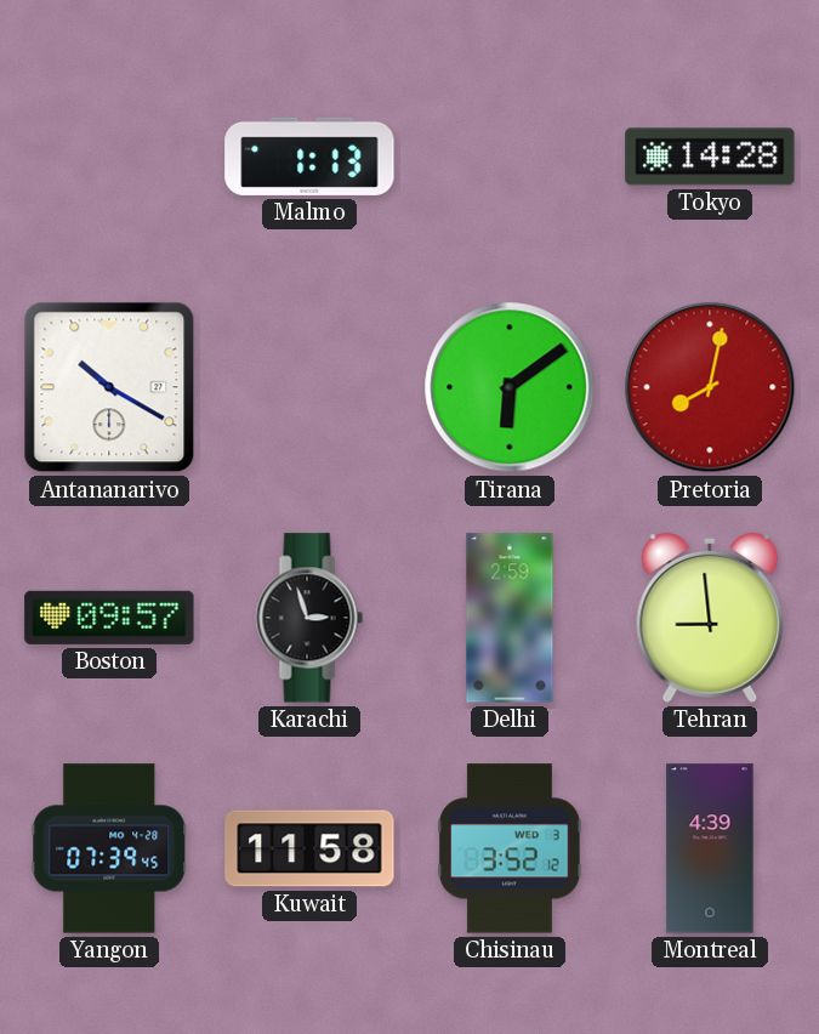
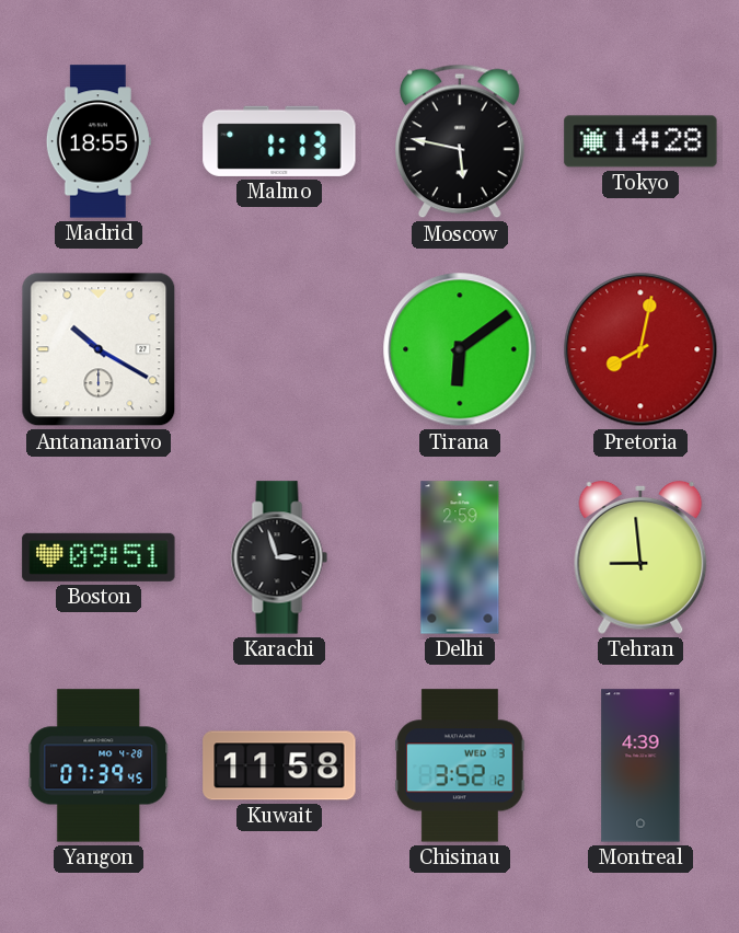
Madrid: none -> 18:55 (99, 141)
Moscow: none -> 5:47 (460, 141)
Boston: 09:57 -> 09:51 (99, 557)
